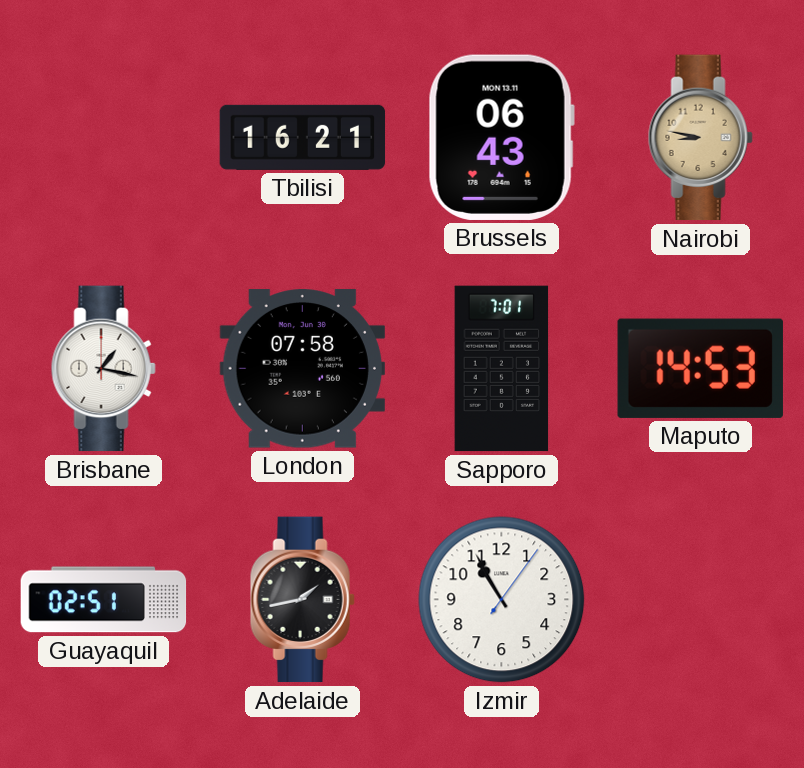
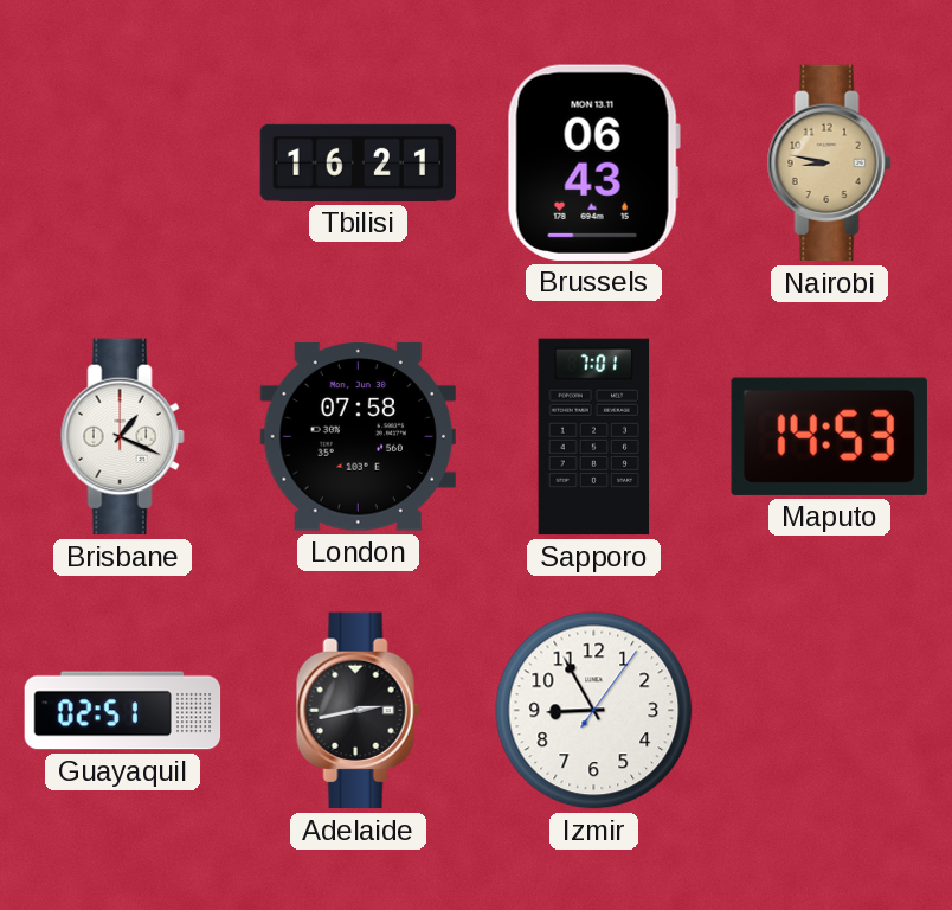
Brisbane: 1:17 -> 1:19 (122, 437)
Adelaide: 1:43 -> 2:43 (358, 711)
Izmir: 10:55 -> 8:55 (594, 711)
